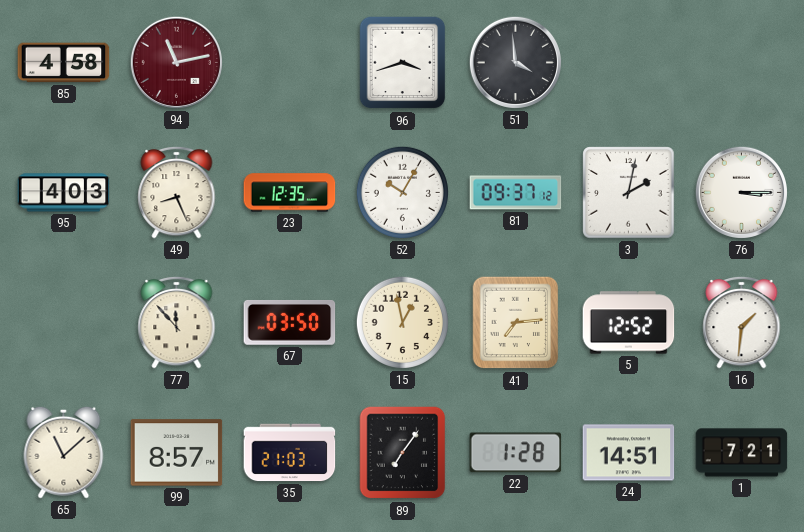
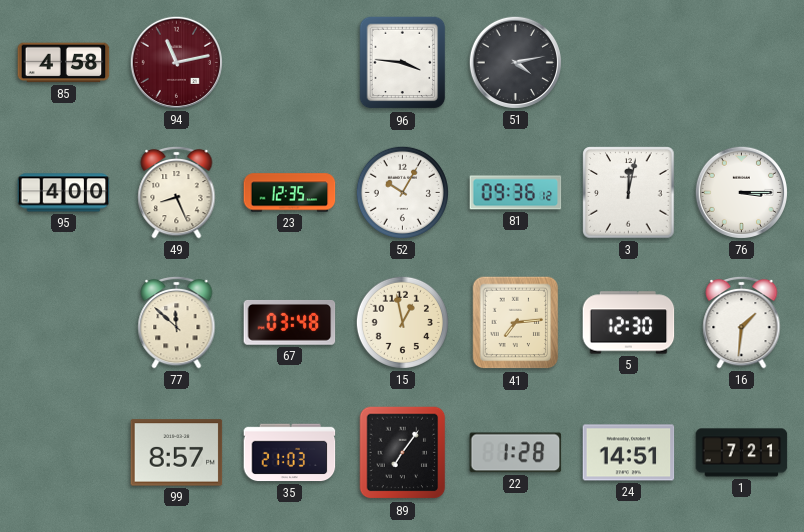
96: 3:42 -> 3:46 (403, 63)
51: 3:59 -> 4:13 (515, 62)
95: 4:03 -> 4:00 (64, 193)
81: 09:37 -> 09:36 (516, 193)
3: 2:02 -> 12:02 (629, 193)
77: 11:53 -> 11:52 (177, 322)
67: 03:50 -> 03:48 (290, 322)
5: 12:52 -> 12:30 (629, 323)
65: 11:08 -> none (64, 452)
